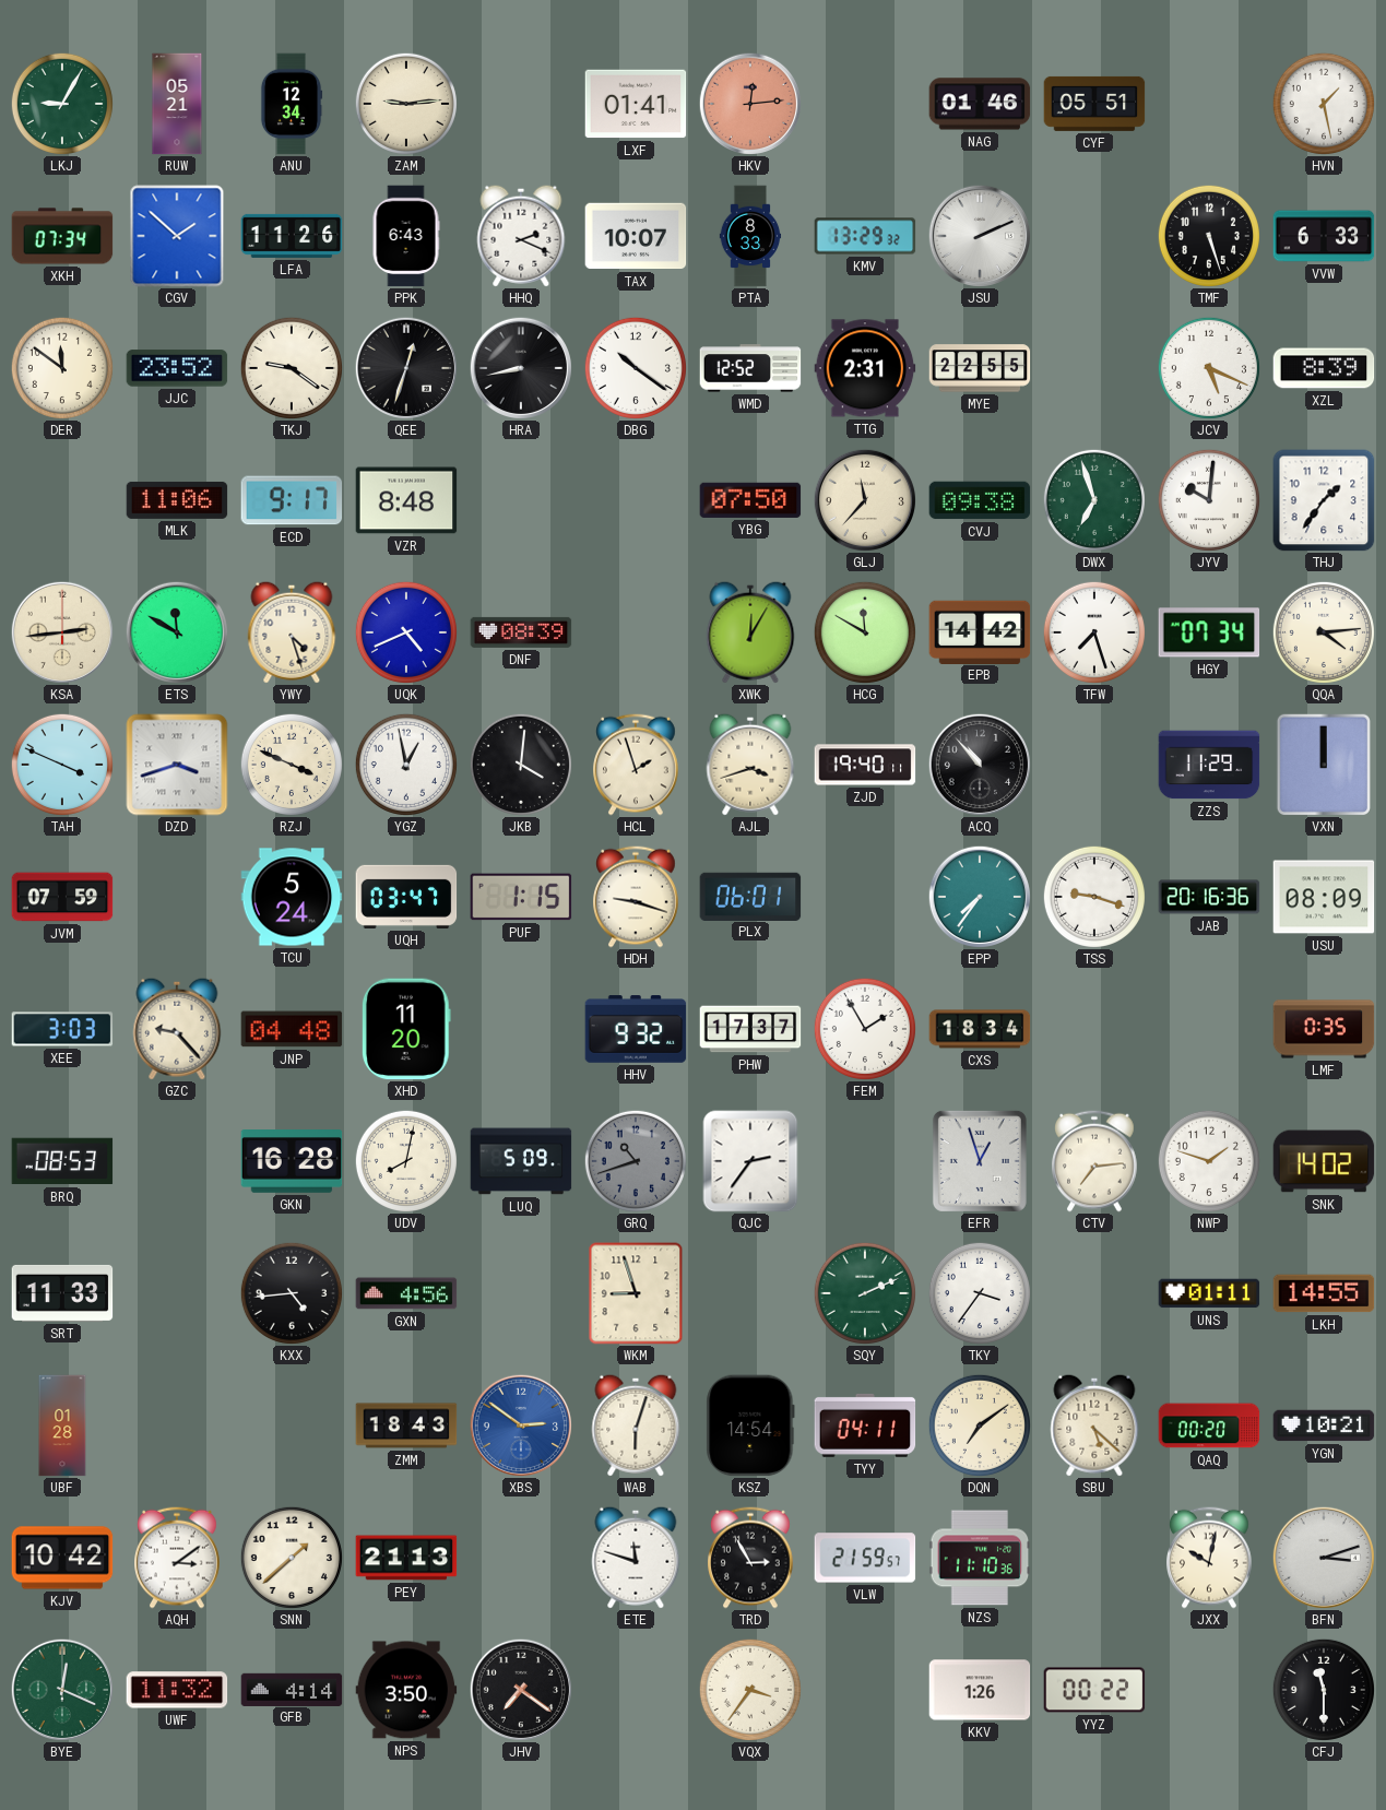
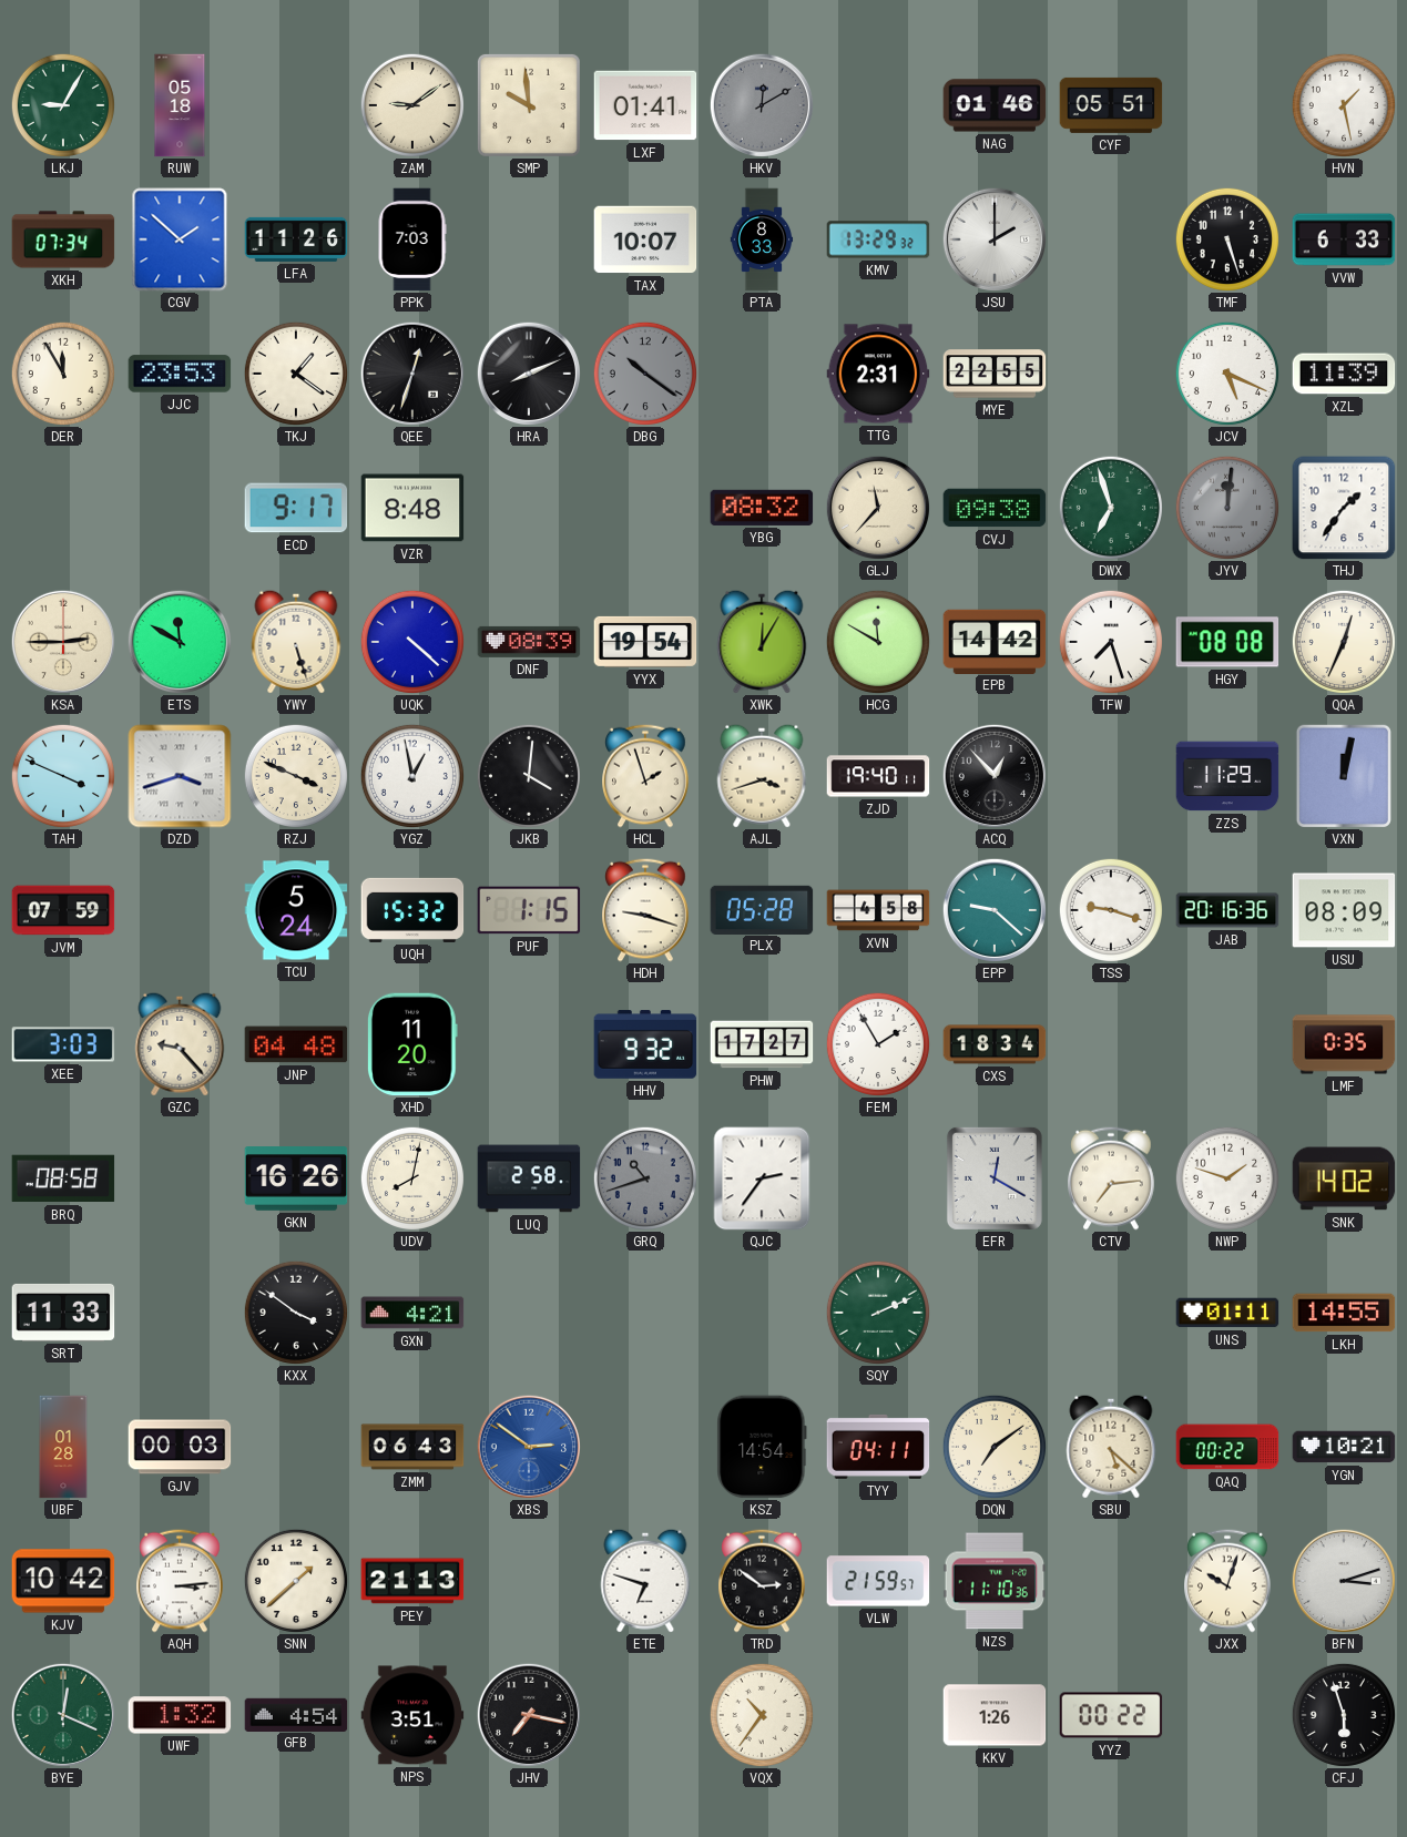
RUW: 05:21 -> 05:18 (180, 105)
ANU: 12:34 -> none (292, 104)
ZAM: 9:14 -> 9:09 (412, 105)
SMP: none -> 9:59 (529, 105)
HKV: 12:14 -> 12:10 (761, 104)
HKV dial: salmon -> grey (761, 104)
PPK: 6:43 -> 7:03 (412, 239)
HHQ: 2:19 -> none (521, 236)
JSU: 2:11 -> 2:00 (993, 238)
DER: 11:51 -> 11:55 (63, 374)
JJC: 23:52 -> 23:53 (180, 374)
TKJ: 9:21 -> 1:21 (296, 374)
HRA: 8:43 -> 8:11 (528, 372)
DBG dial: white -> grey (645, 374)
WMD: 12:52 -> none (750, 368)
XZL: 8:39 -> 11:39 (1344, 374)
MLK: 11:06 -> none (177, 500)
YBG: 07:50 -> 08:32 (762, 508)
JYV: 10:01 -> 12:01 (1227, 508)
JYV dial: white -> grey (1227, 508)
KSA: 2:44 -> 2:45 (62, 641)
YWY: 4:27 -> 5:27 (296, 642)
UQK: 4:41 -> 4:22 (412, 642)
YYX: none -> 19:54 (645, 642)
HGY: 07:34 -> 08:08 (1227, 642)
QQA: 4:14 -> 12:34 (1344, 642)
ACQ: 10:53 -> 12:53 (993, 775)
VXN: 12:00 -> 12:02 (1344, 775)
UQH: 03:47 -> 15:32 (412, 910)
PLX: 06:01 -> 05:28 (762, 909)
XVN: none -> 4:58 (878, 910)
EPP: 7:36 -> 9:22 (993, 909)
PHW: 17:37 -> 17:27 (762, 1044)
BRQ: 08:53 -> 08:58 (63, 1178)
GKN: 16:28 -> 16:26 (296, 1180)
LUQ: 5:09 -> 2:58 (529, 1178)
EFR: 12:57 -> 12:20 (995, 1178)
KXX: 4:44 -> 3:51 (296, 1313)
GXN: 4:56 -> 4:21 (412, 1313)
WKM: 8:57 -> none (636, 1293)
TKY: 3:36 -> none (980, 1293)
GJV: none -> 00:03 (180, 1447)
ZMM: 18:43 -> 06:43 (412, 1447)
WAB: 6:03 -> none (636, 1425)
QAQ: 00:20 -> 00:22 (1227, 1447)
AQH: 3:09 -> 3:14 (181, 1581)
ETE: 11:48 -> 6:48 (645, 1581)
TRD: 2:55 -> 2:51 (763, 1581)
JXX: 10:02 -> 10:03 (1228, 1581)
UWF: 11:32 -> 1:32 (180, 1715)
GFB: 4:14 -> 4:54 (296, 1714)
NPS: 3:50 -> 3:51 (412, 1715)
JHV: 7:21 -> 7:17 (528, 1714)
VQX: 3:36 -> 10:36 (762, 1715)
CFJ: 11:30 -> 5:57 (1344, 1715)
